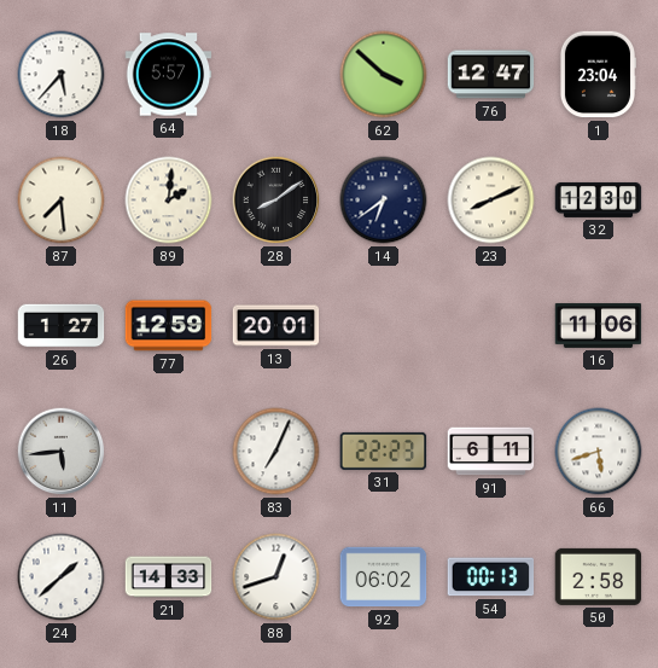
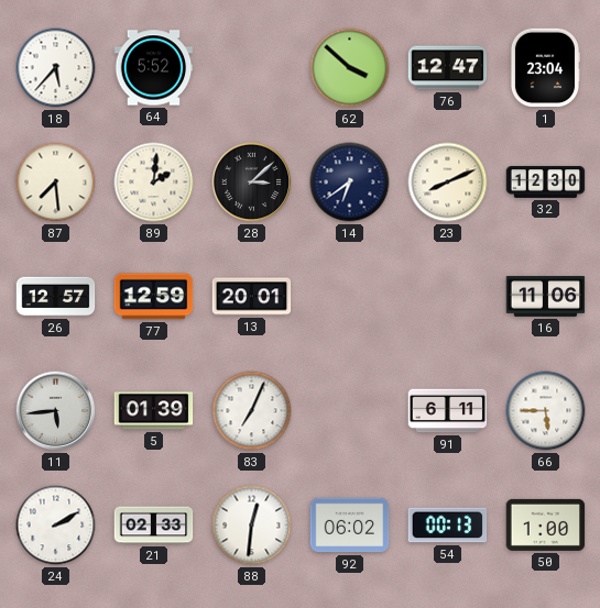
64: 5:57 -> 5:52 (154, 68)
28: 8:09 -> 3:08 (252, 183)
26: 1:27 -> 12:57 (56, 297)
5: none -> 01:39 (154, 411)
31: 22:23 -> none (384, 451)
66: 5:42 -> 5:45 (546, 411)
24: 1:38 -> 2:10 (56, 526)
21: 14:33 -> 02:33 (154, 526)
88: 12:42 -> 12:31 (252, 526)
50: 2:58 -> 1:00 (546, 524)
